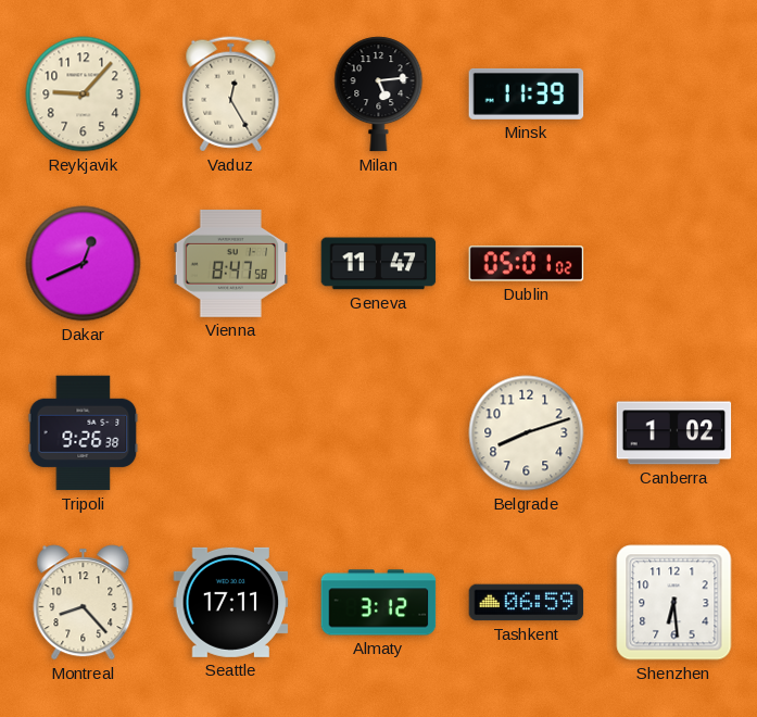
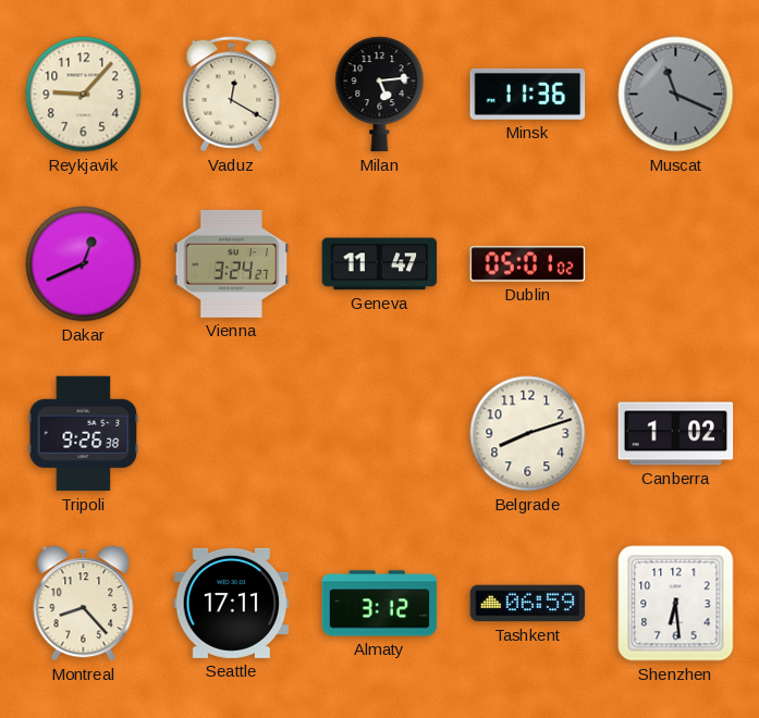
Vaduz: 12:25 -> 12:20 (232, 95)
Minsk: 11:39 -> 11:36 (528, 94)
Muscat: none -> 11:19 (676, 95)
Vienna: 8:47 -> 3:24 (232, 263)
